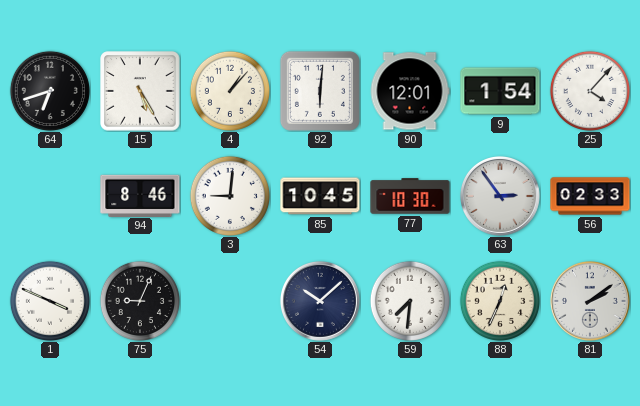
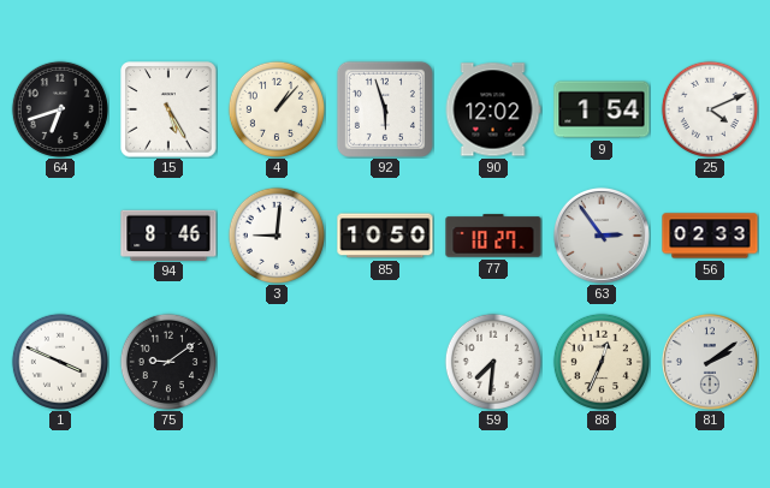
92: 6:01 -> 5:57 (385, 109)
90: 12:01 -> 12:02 (493, 109)
25: 4:07 -> 4:11 (710, 109)
85: 10:45 -> 10:50 (385, 236)
77: 10:30 -> 10:27 (493, 236)
75: 9:04 -> 9:09 (168, 362)
54: 10:08 -> none (320, 301)
